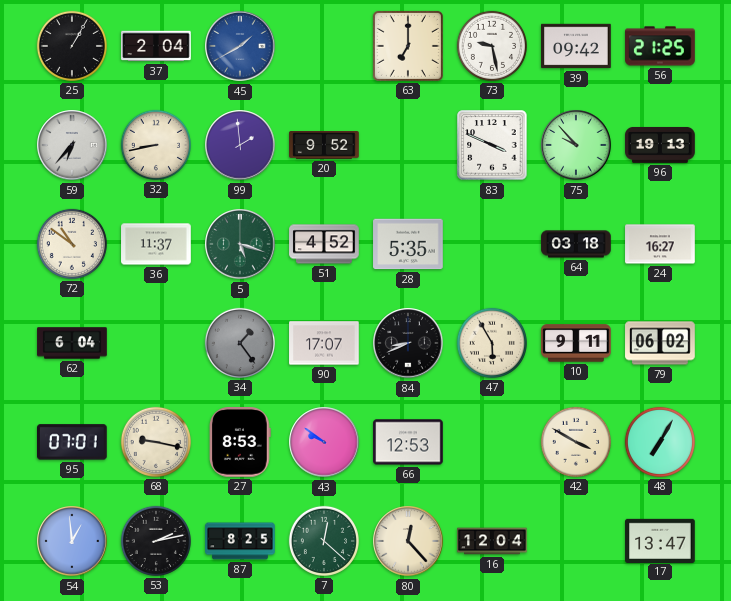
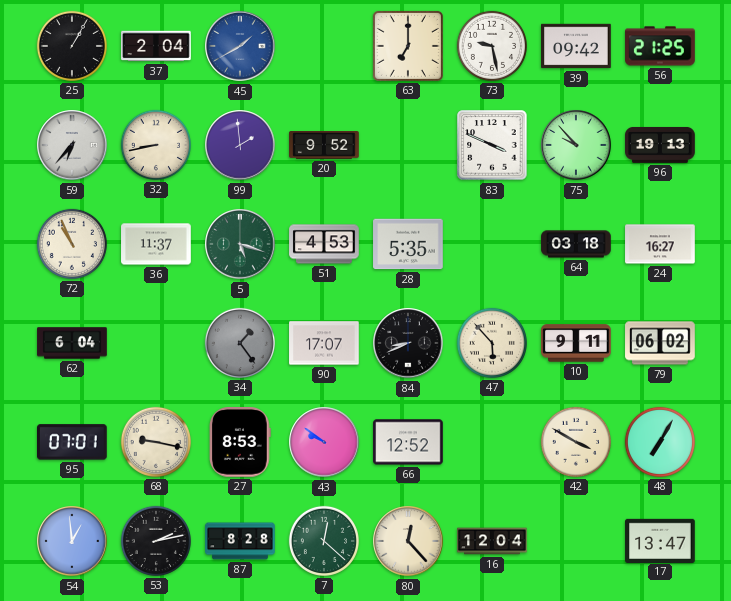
72: 10:51 -> 10:56 (72, 244)
51: 4:52 -> 4:53 (324, 244)
47: 5:55 -> 5:53 (492, 343)
66: 12:53 -> 12:52 (408, 442)
87: 8:25 -> 8:28 (240, 541)
